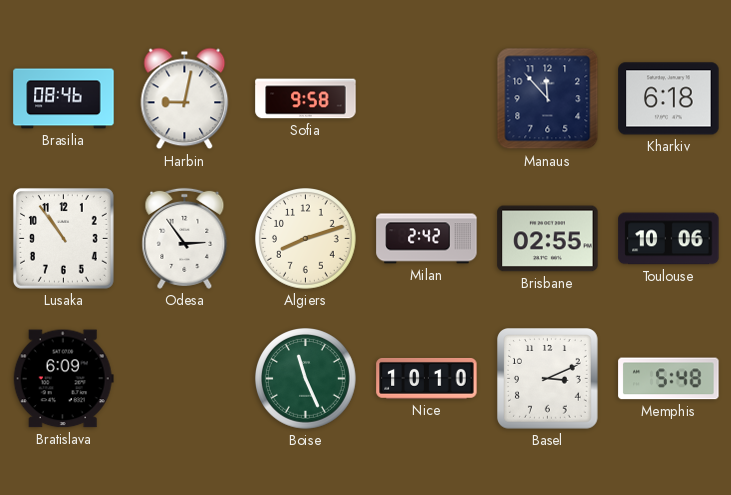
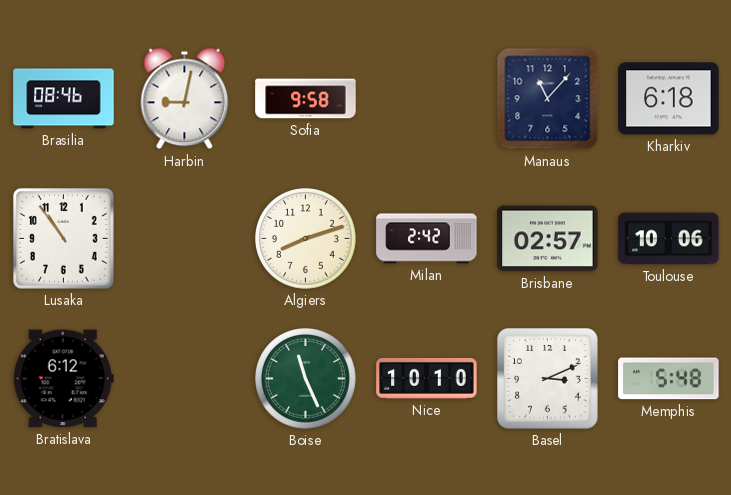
Manaus: 11:53 -> 11:07 (548, 99)
Odesa: 2:54 -> none (185, 238)
Brisbane: 02:55 -> 02:57 (548, 239)
Bratislava: 6:09 -> 6:12 (63, 379)
